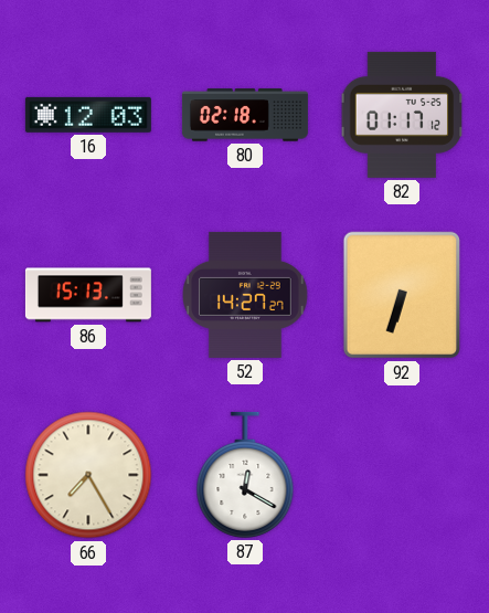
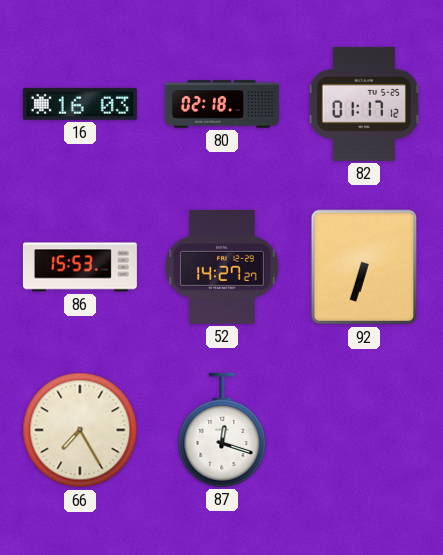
16: 12:03 -> 16:03 (80, 104)
86: 15:13 -> 15:53 (80, 267)
87: 12:20 -> 12:18 (222, 430)
